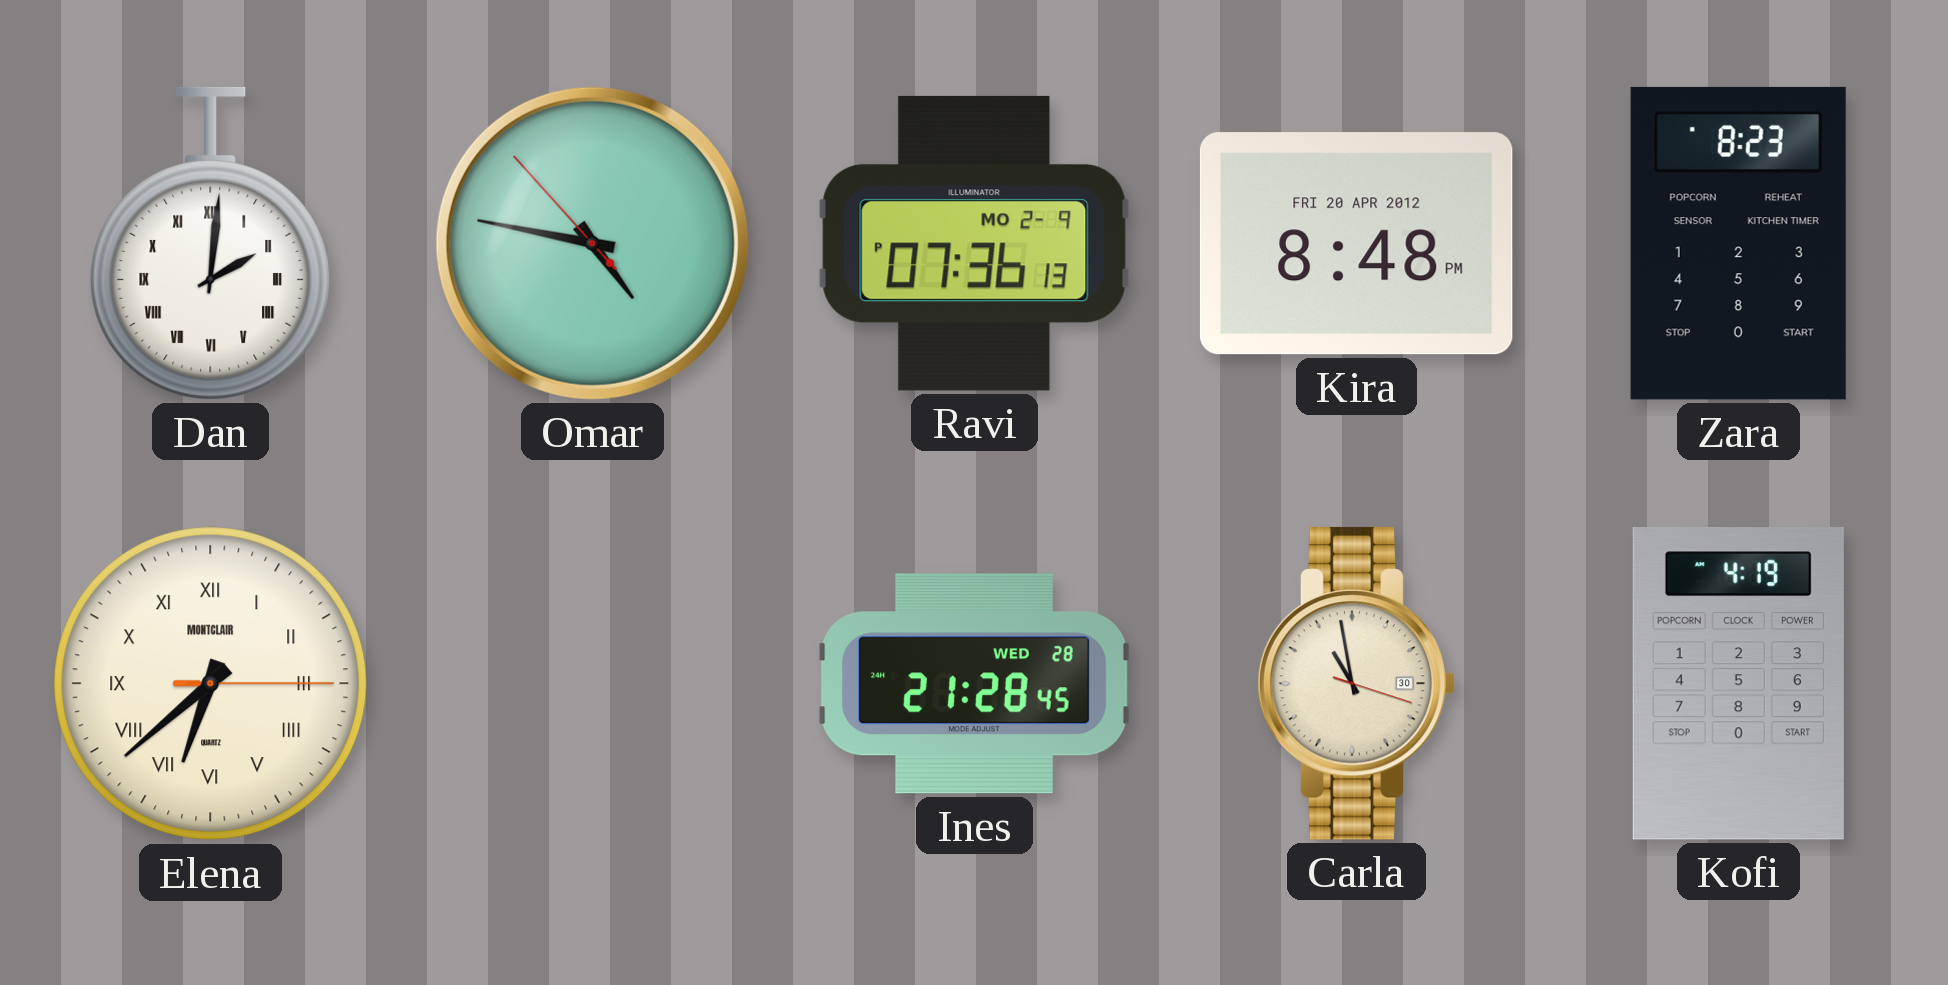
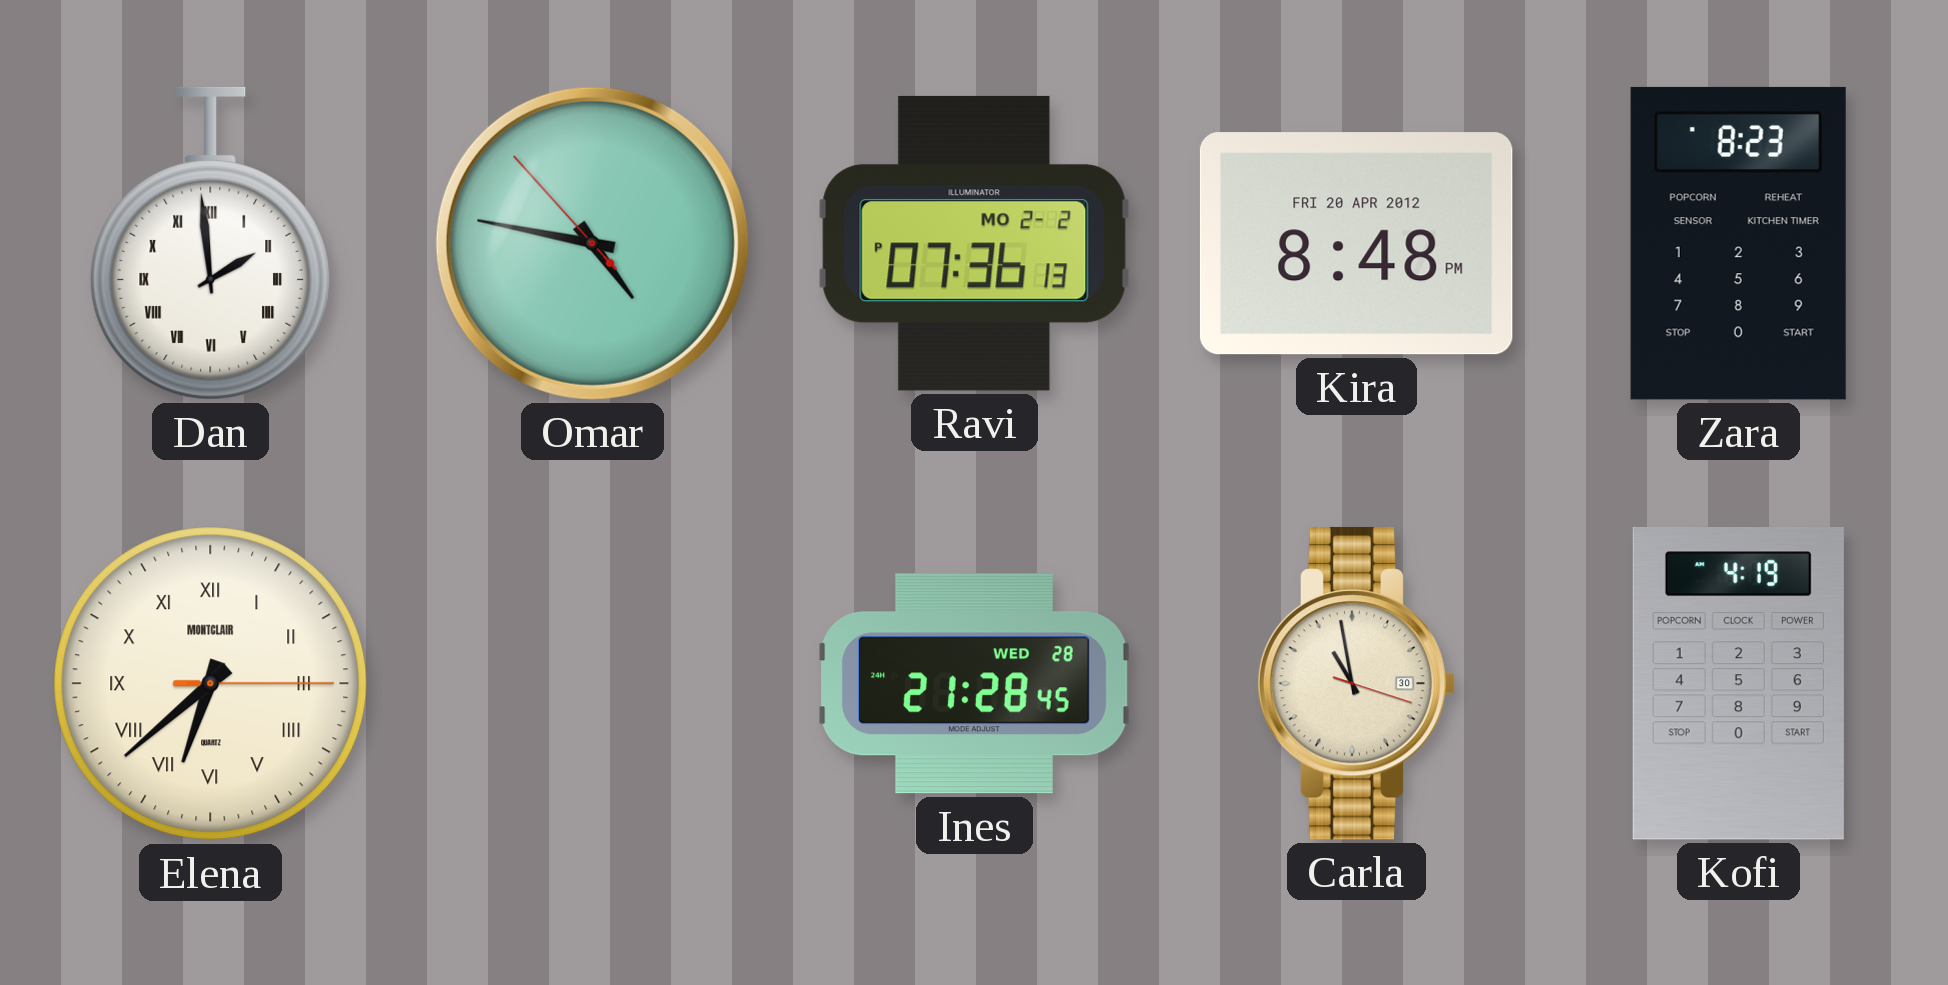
Dan: 2:01 -> 1:59 (211, 243)
Ravi date: MO 2-9 -> MO 2-2 (974, 243)
